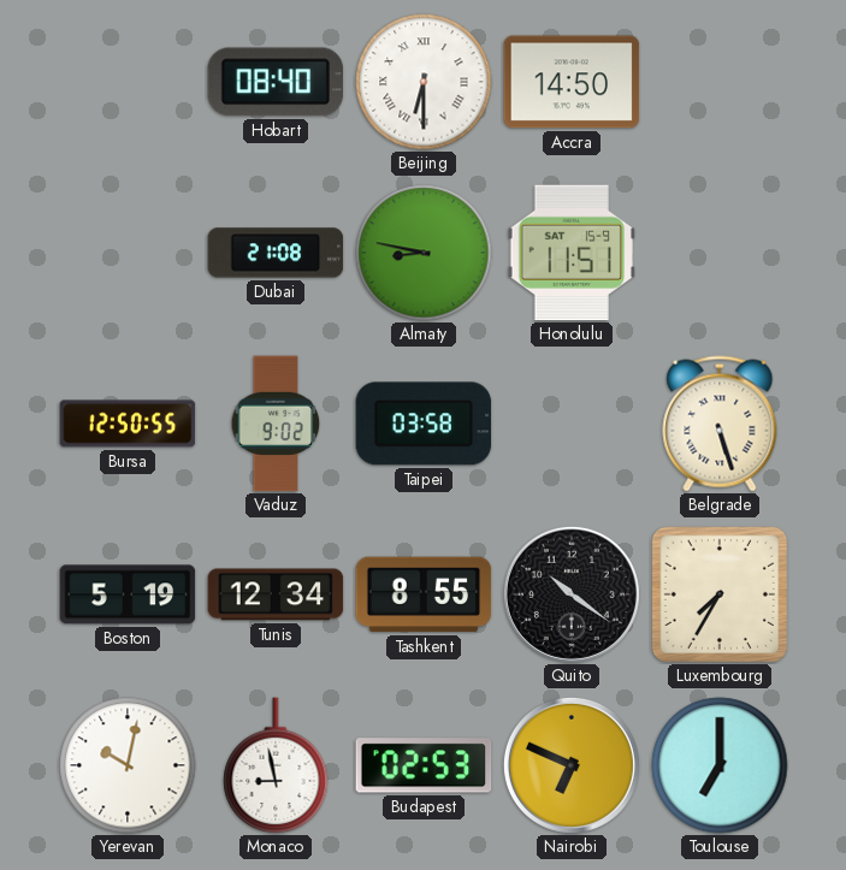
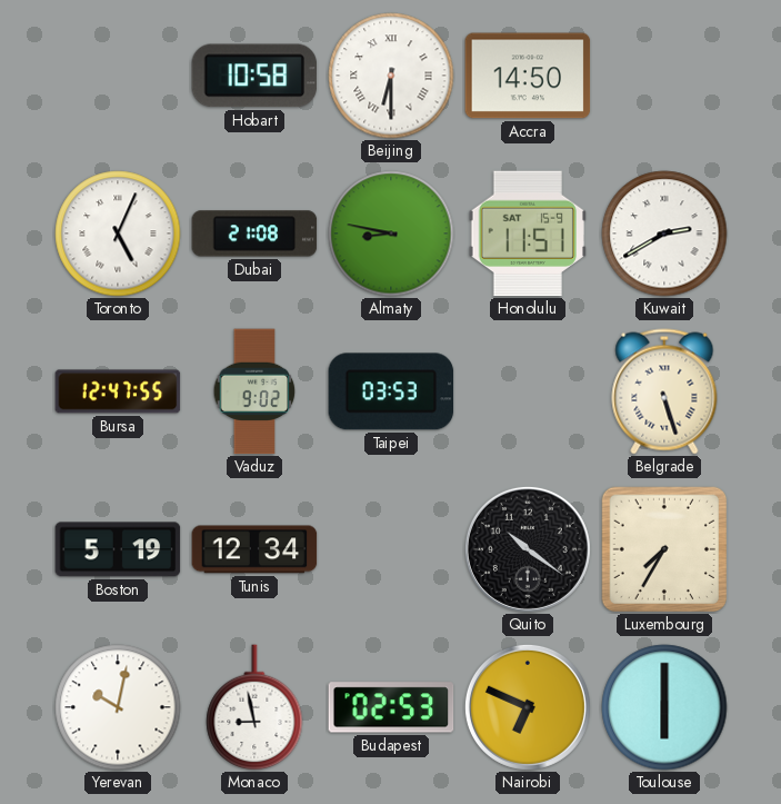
Hobart: 08:40 -> 10:58 (254, 76)
Toronto: none -> 5:04 (118, 234)
Kuwait: none -> 2:40 (664, 234)
Bursa: 12:50 -> 12:47 (118, 391)
Taipei: 03:58 -> 03:53 (391, 391)
Tashkent: 8:55 -> none (424, 594)
Toulouse: 7:00 -> 6:00 (664, 707)
